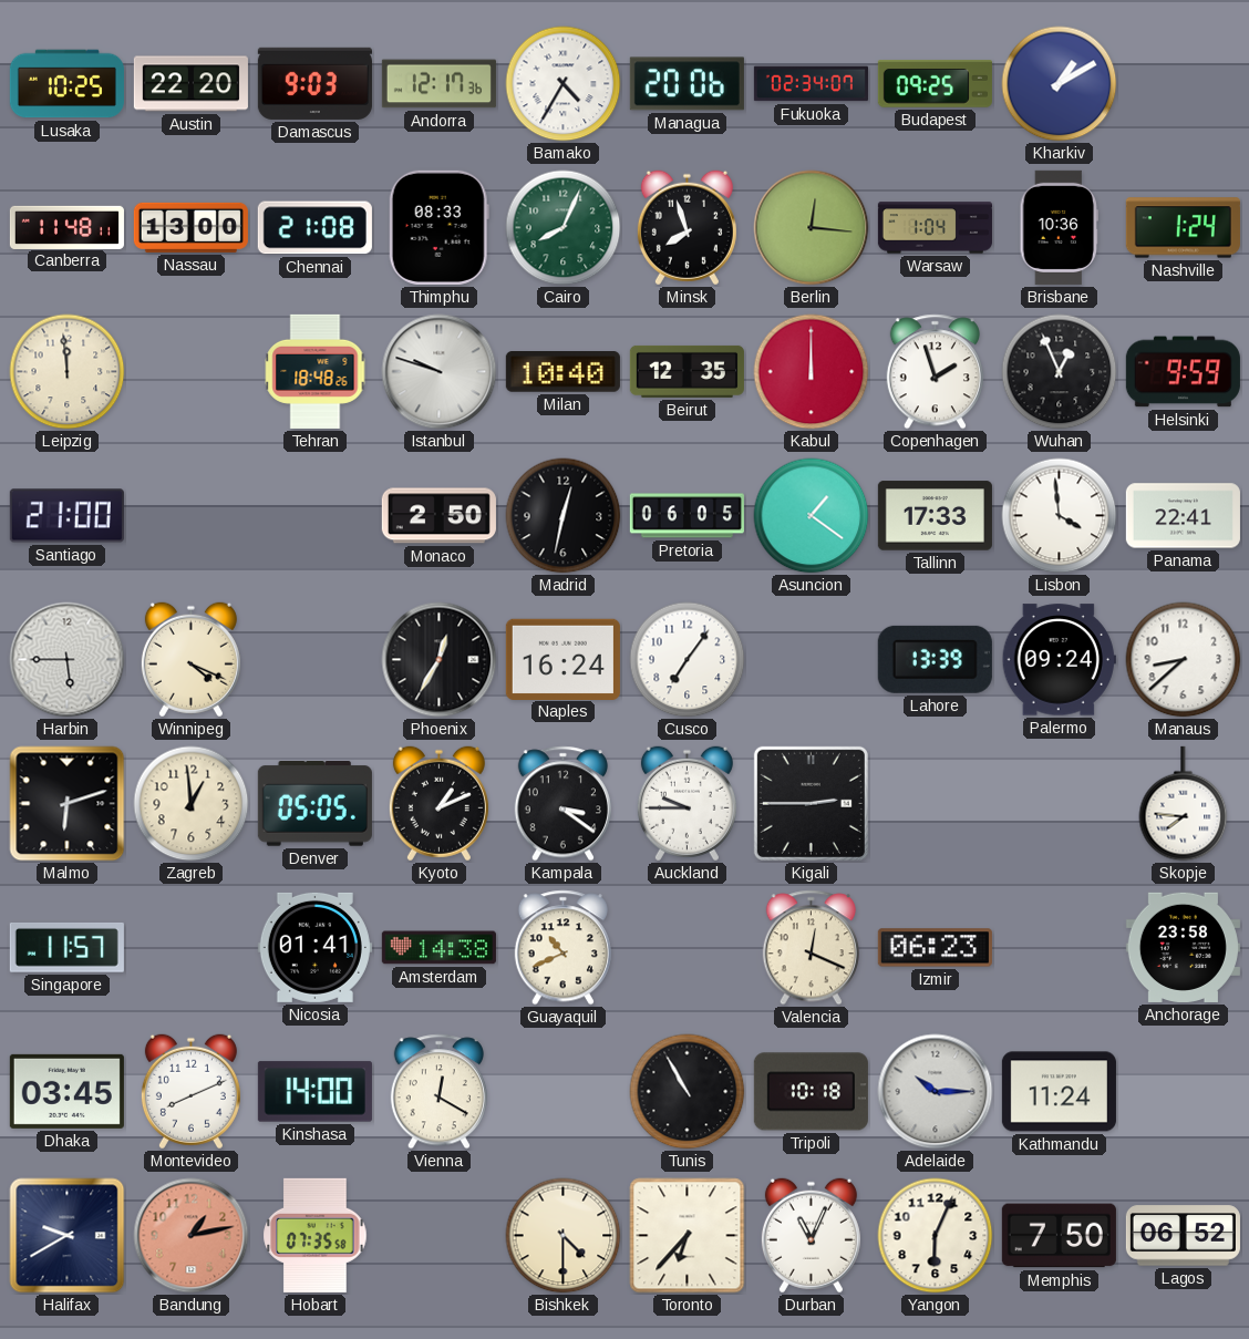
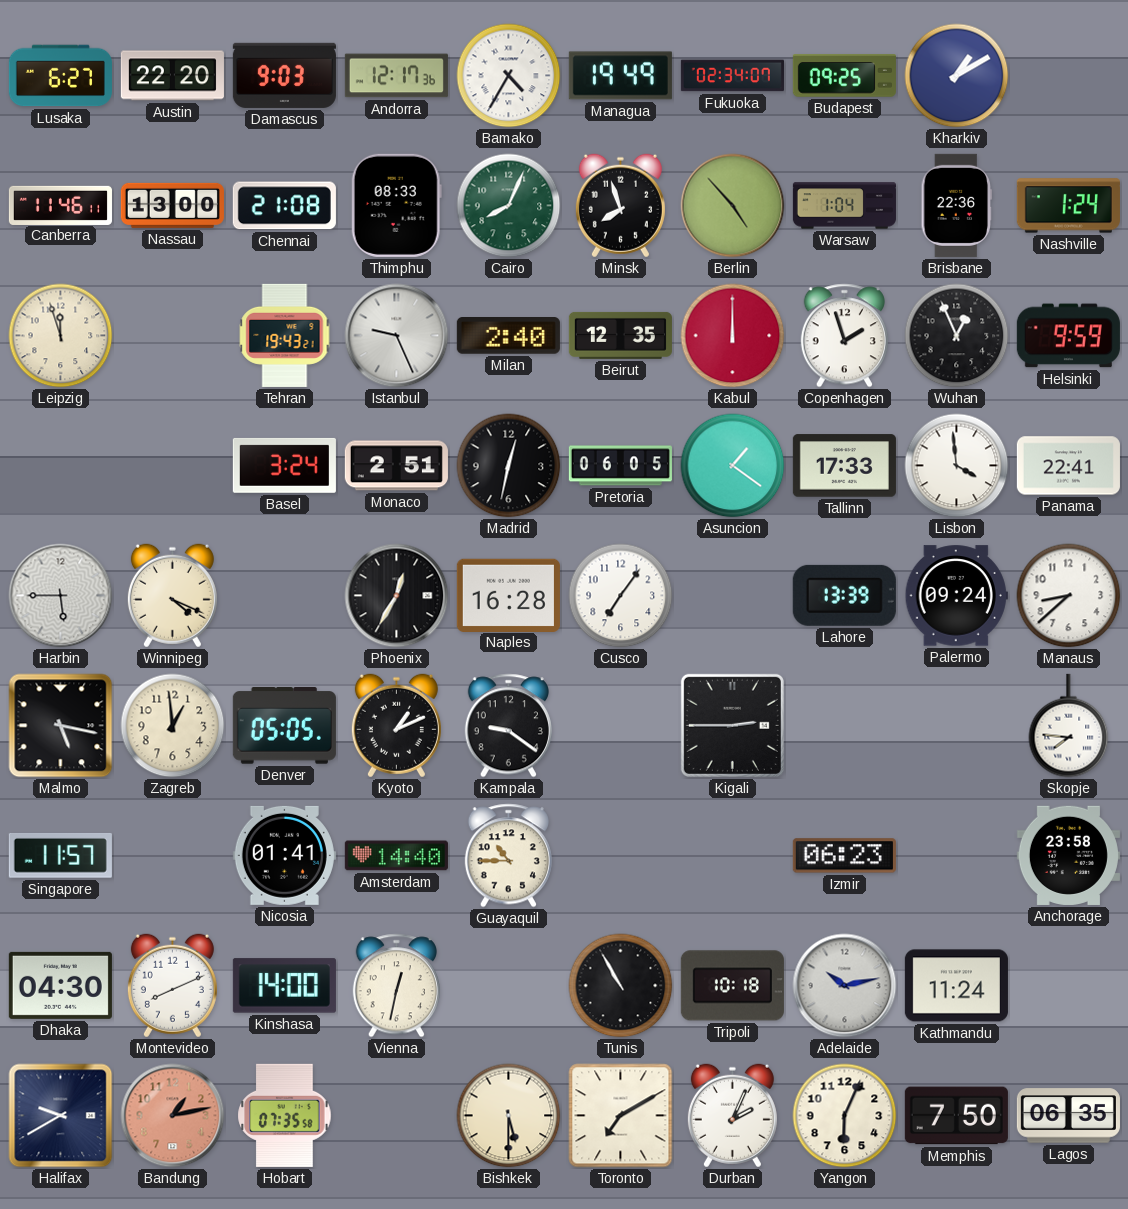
Lusaka: 10:25 -> 6:27 (60, 76)
Managua: 20:06 -> 19:49 (620, 76)
Canberra: 11:48 -> 11:46 (60, 205)
Berlin: 12:16 -> 4:53 (733, 206)
Brisbane: 10:36 -> 22:36 (956, 205)
Leipzig: 11:59 -> 11:57 (61, 336)
Tehran: 18:48 -> 19:43 (285, 335)
Istanbul: 9:48 -> 9:26 (397, 336)
Milan: 10:40 -> 2:40 (508, 336)
Santiago: 21:00 -> none (66, 516)
Basel: none -> 3:24 (284, 465)
Monaco: 2:50 -> 2:51 (396, 466)
Naples: 16:24 -> 16:28 (508, 595)
Malmo: 6:12 -> 5:17 (61, 726)
Kampala: 3:21 -> 9:21 (508, 726)
Auckland: 9:45 -> none (687, 804)
Amsterdam: 14:38 -> 14:40 (396, 856)
Guayaquil: 10:41 -> 10:45 (508, 856)
Valencia: 12:19 -> none (811, 948)
Dhaka: 03:45 -> 04:30 (60, 985)
Vienna: 12:20 -> 12:32 (396, 986)
Adelaide: 10:15 -> 10:13 (845, 986)
Bishkek: 4:30 -> 5:30 (509, 1116)
Toronto: 6:37 -> 7:10 (621, 1116)
Durban: 11:04 -> 2:04 (732, 1116)
Lagos: 06:52 -> 06:35 (1068, 1116)
